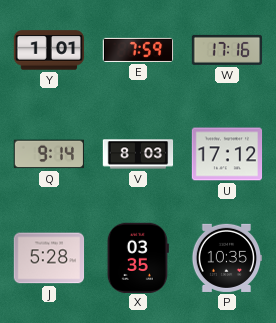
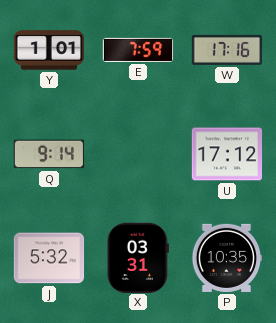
V: 8:03 -> none (138, 154)
J: 5:28 -> 5:32 (49, 258)
X: 03:35 -> 03:31 (138, 257)
